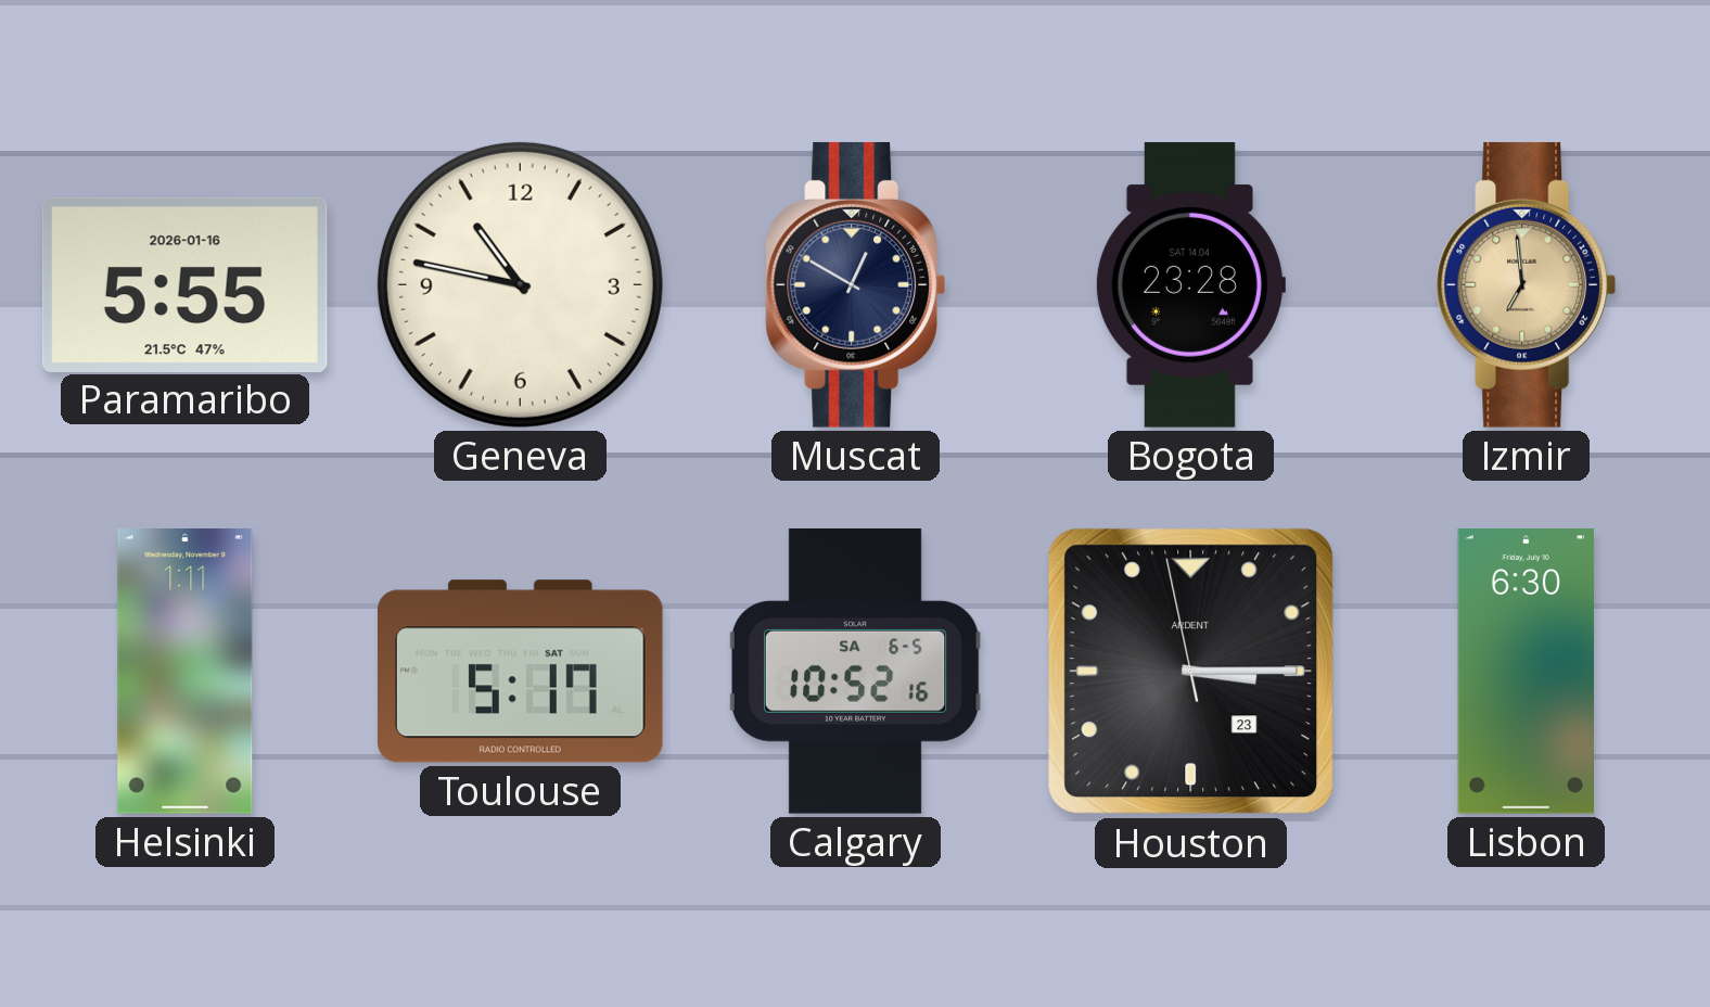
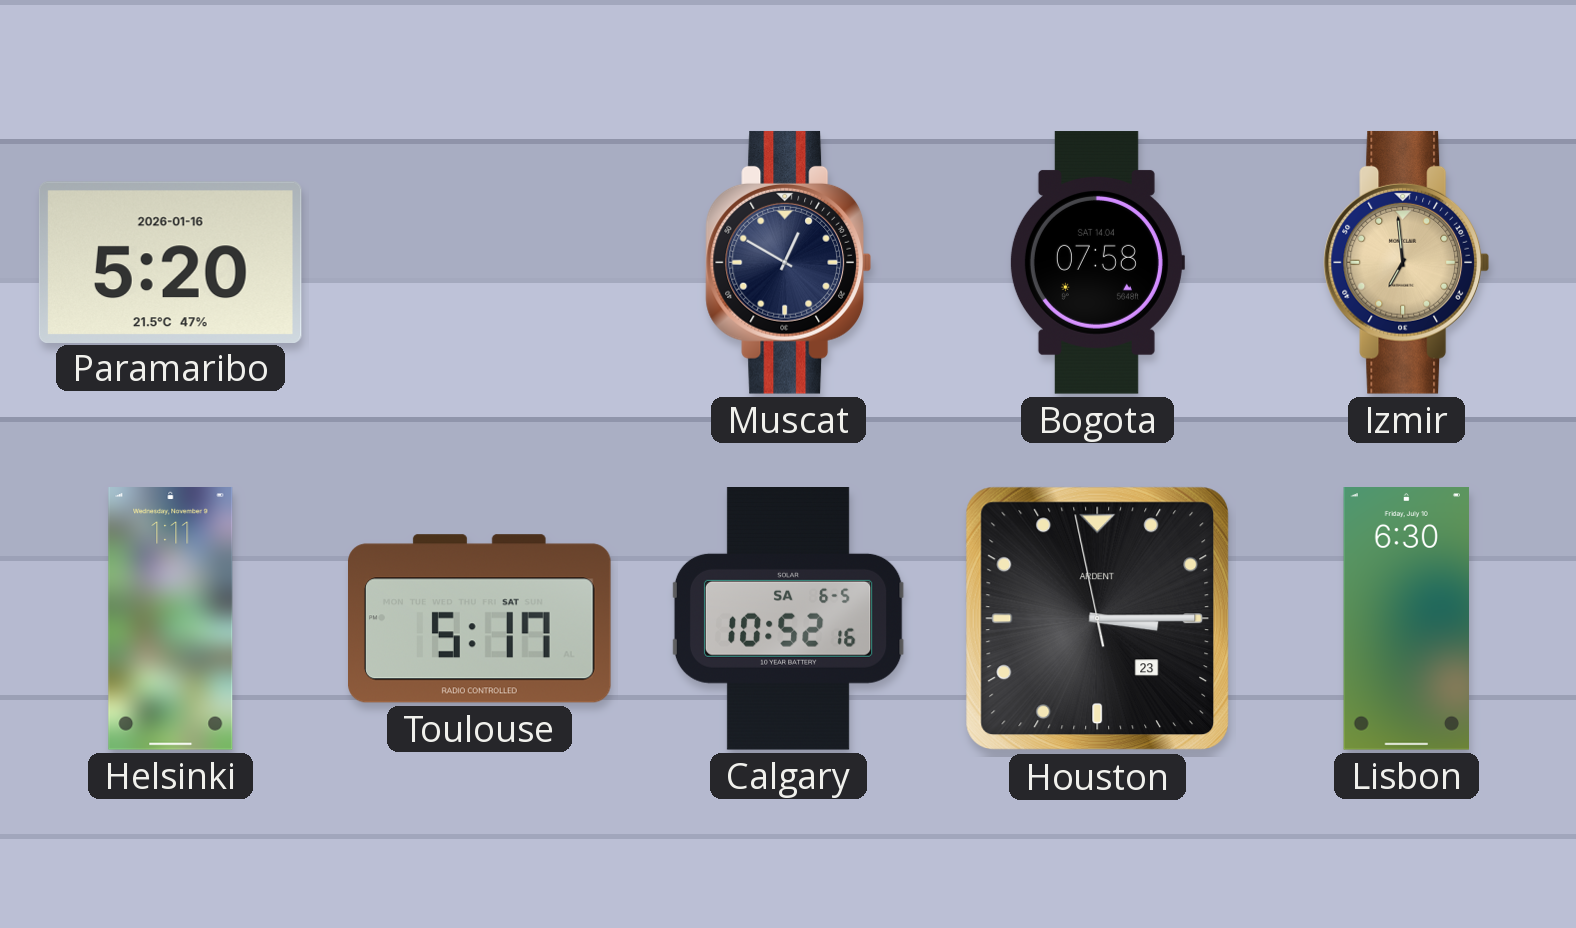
Paramaribo: 5:55 -> 5:20 (170, 262)
Geneva: 10:47 -> none (520, 284)
Bogota: 23:28 -> 07:58 (1097, 263)
